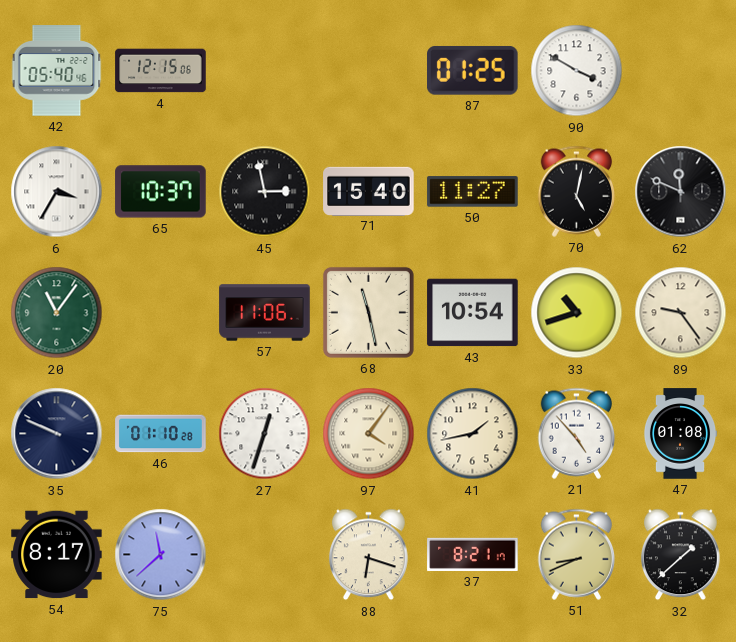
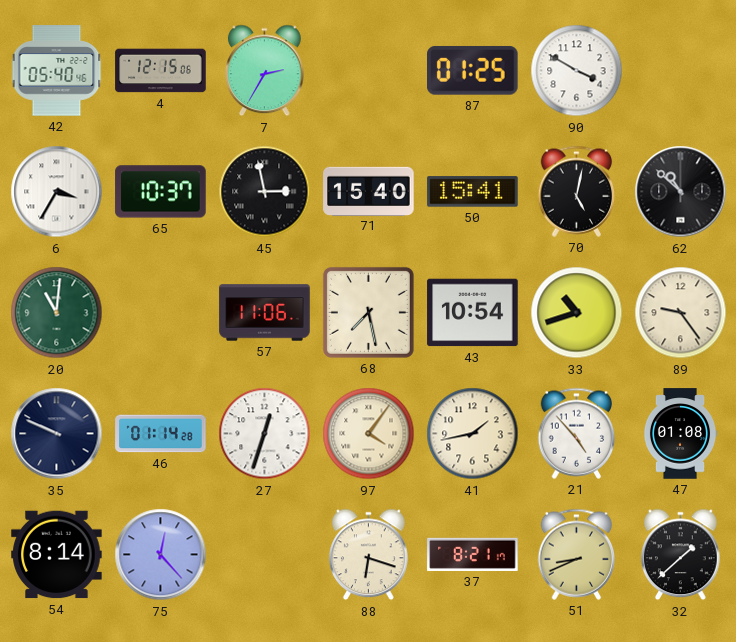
7: none -> 2:35 (264, 71)
50: 11:27 -> 15:41 (473, 192)
62: 11:49 -> 10:52 (681, 192)
20: 11:06 -> 11:01 (57, 313)
68: 11:28 -> 7:28 (368, 312)
46: 01:10 -> 01:14 (161, 434)
54: 8:17 -> 8:14 (57, 555)
75: 11:38 -> 12:23 (161, 555)
